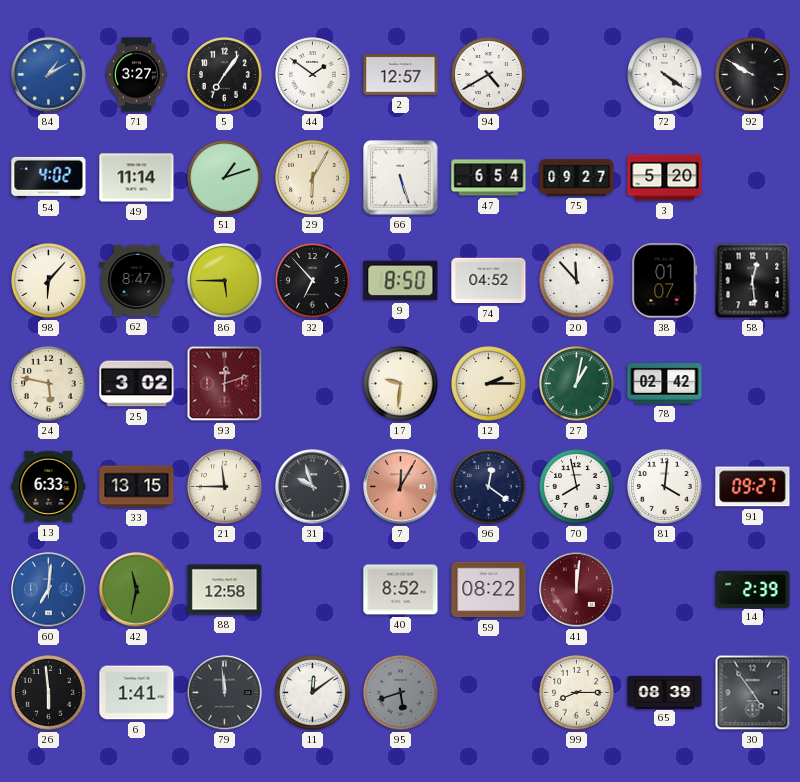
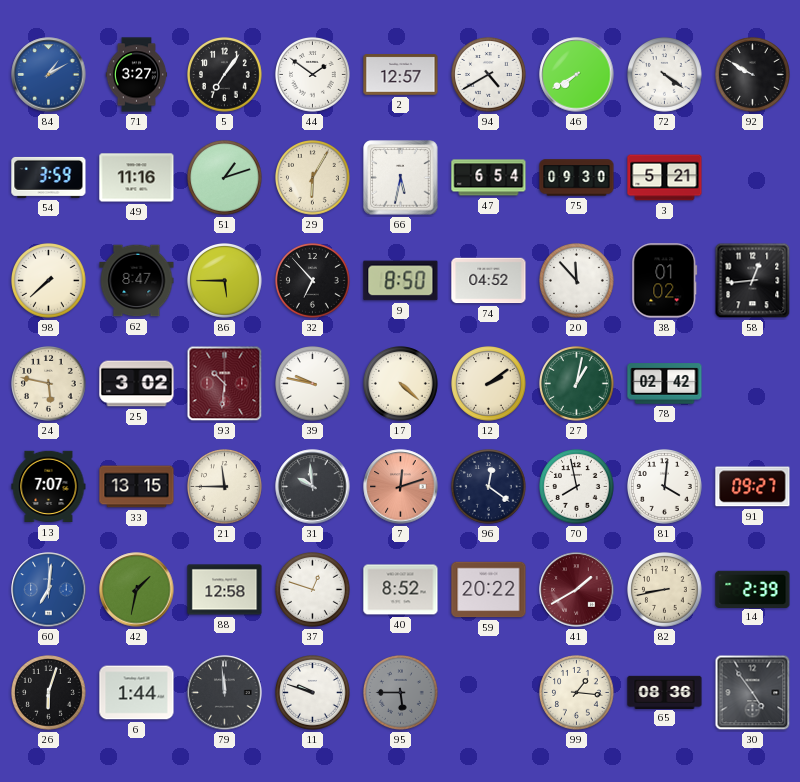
46: none -> 7:40 (577, 75)
54: 4:02 -> 3:59 (49, 177)
49: 11:14 -> 11:16 (137, 178)
66: 5:27 -> 5:32 (401, 178)
75: 09:27 -> 09:30 (577, 178)
3: 5:20 -> 5:21 (665, 178)
98: 6:07 -> 7:38 (49, 281)
38: 01:07 -> 01:02 (665, 281)
58: 12:29 -> 12:44 (753, 281)
93: 12:12 -> 10:31 (225, 384)
39: none -> 9:47 (313, 384)
17: 9:31 -> 4:22 (401, 384)
12: 2:15 -> 2:09 (489, 384)
13: 6:33 -> 7:07 (49, 487)
31: 9:57 -> 9:59 (313, 487)
7: 12:05 -> 12:12 (401, 487)
42: 11:32 -> 1:32 (137, 590)
37: none -> 12:48 (313, 590)
59: 08:22 -> 20:22 (489, 590)
41: 12:01 -> 1:40 (577, 590)
82: none -> 8:43 (665, 590)
26: 5:59 -> 6:03 (49, 693)
6: 1:41 -> 1:44 (137, 693)
11: 12:09 -> 9:48 (313, 693)
95: 5:42 -> 5:45 (401, 693)
99: 8:15 -> 1:16 (577, 693)
65: 08:39 -> 08:36 (665, 692)
